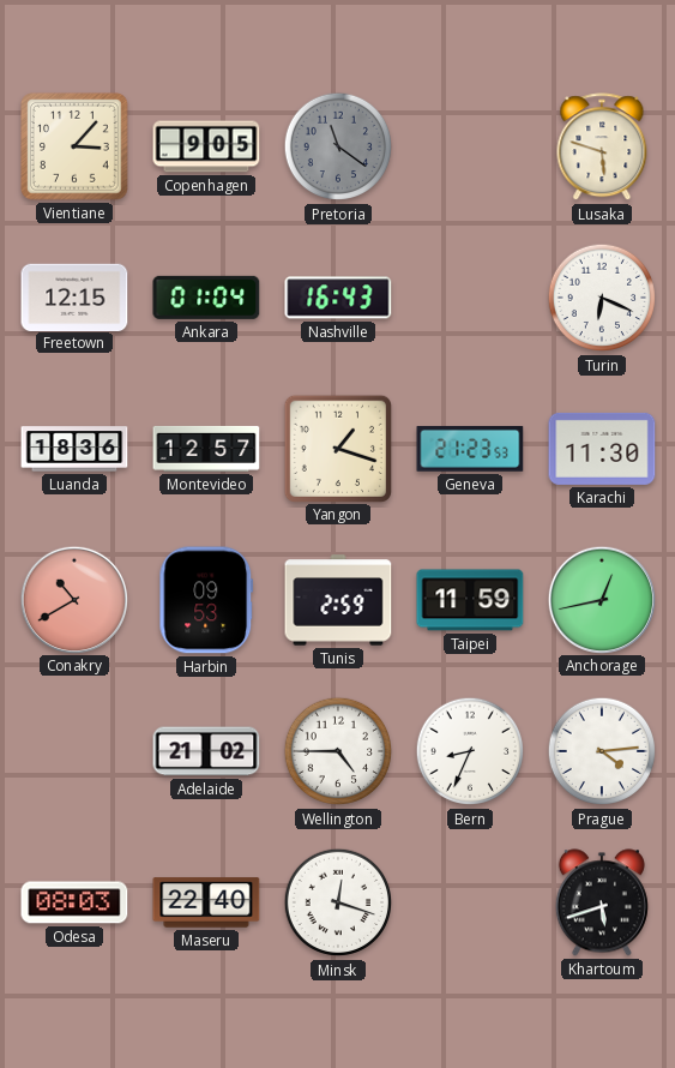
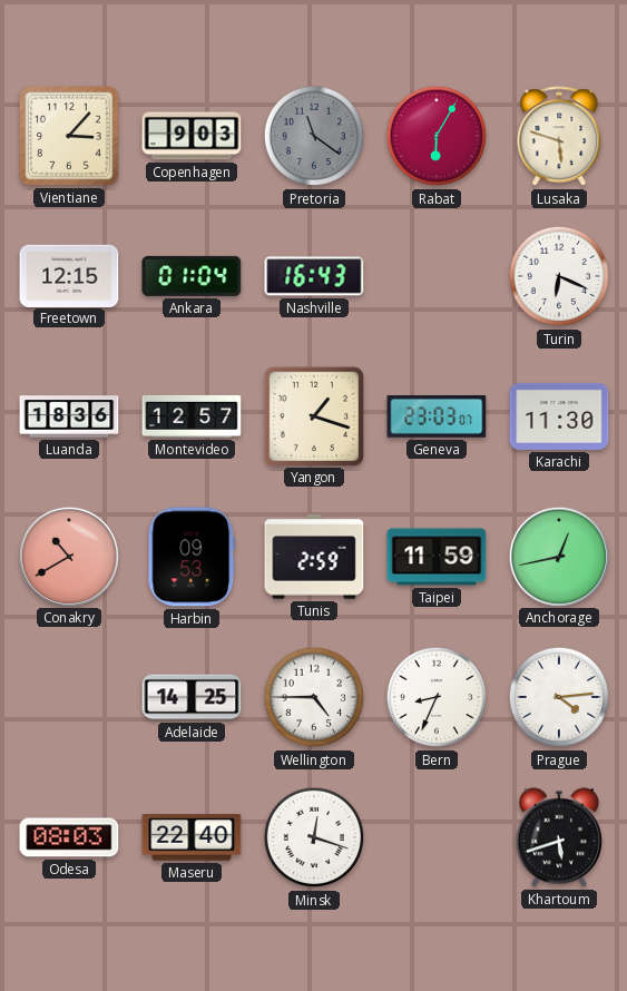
Copenhagen: 9:05 -> 9:03 (192, 136)
Rabat: none -> 6:05 (437, 136)
Geneva: 21:23 -> 23:03 (437, 418)
Adelaide: 21:02 -> 14:25 (192, 697)
